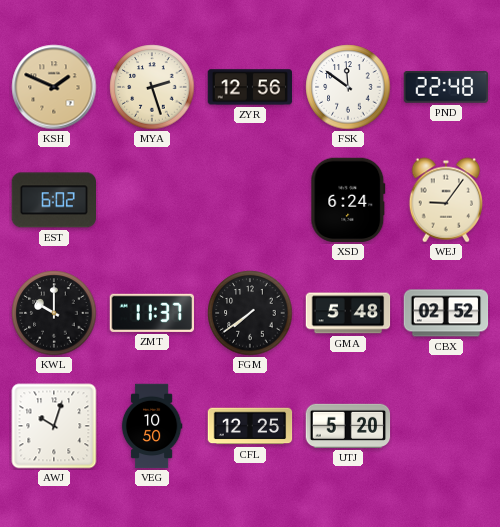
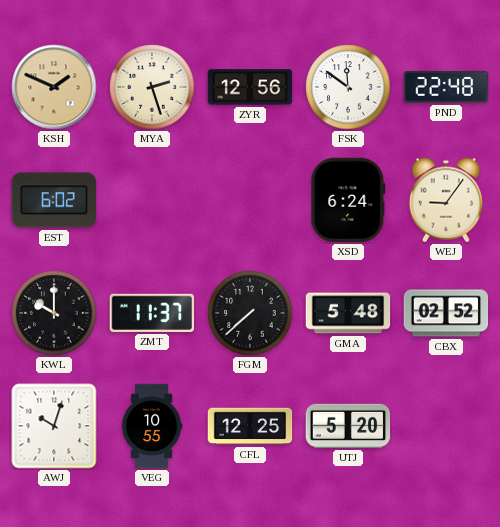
FGM: 7:39 -> 7:38 (250, 313)
VEG: 10:50 -> 10:55 (152, 426)
